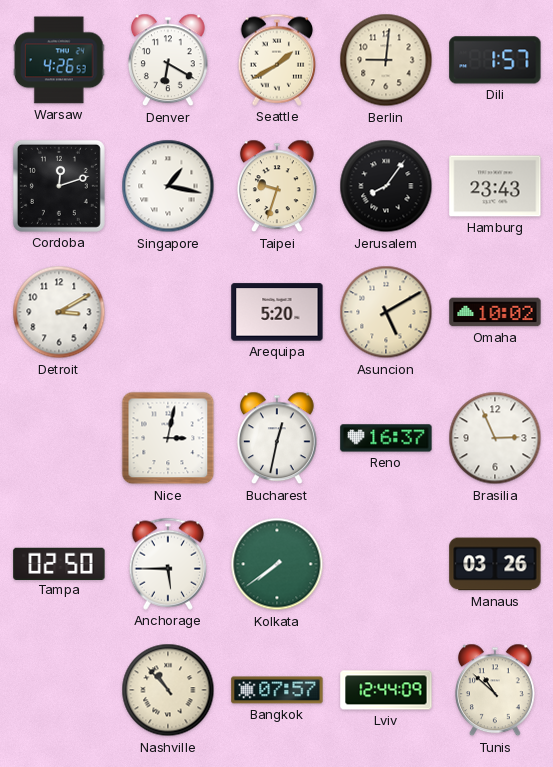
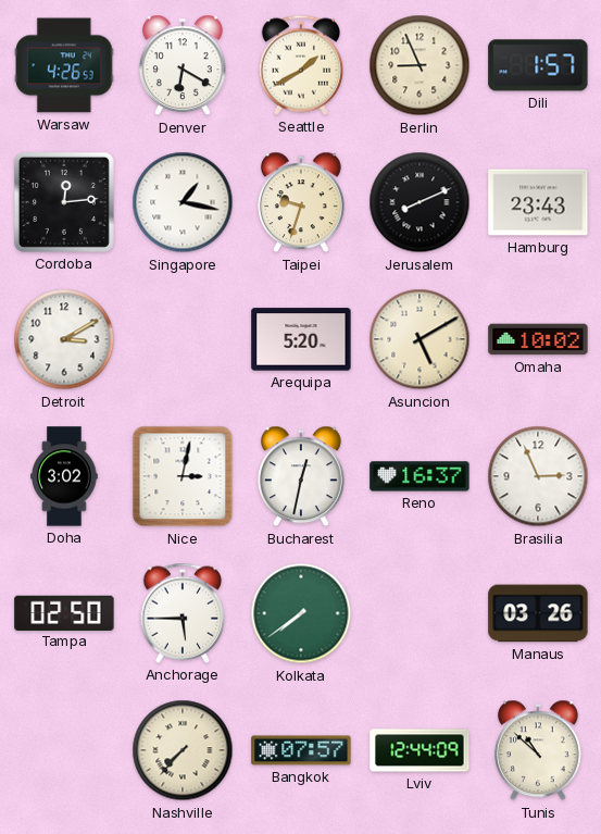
Berlin: 9:01 -> 8:56 (420, 65)
Cordoba: 12:12 -> 12:14 (64, 202)
Jerusalem: 8:06 -> 8:11 (420, 202)
Doha: none -> 3:02 (64, 476)
Nashville: 10:53 -> 7:37 (183, 750)
